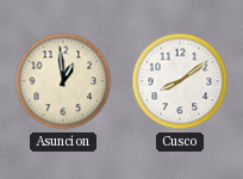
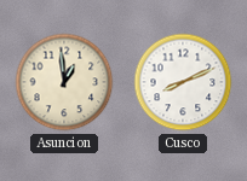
Cusco: 8:09 -> 8:11 (183, 82)
